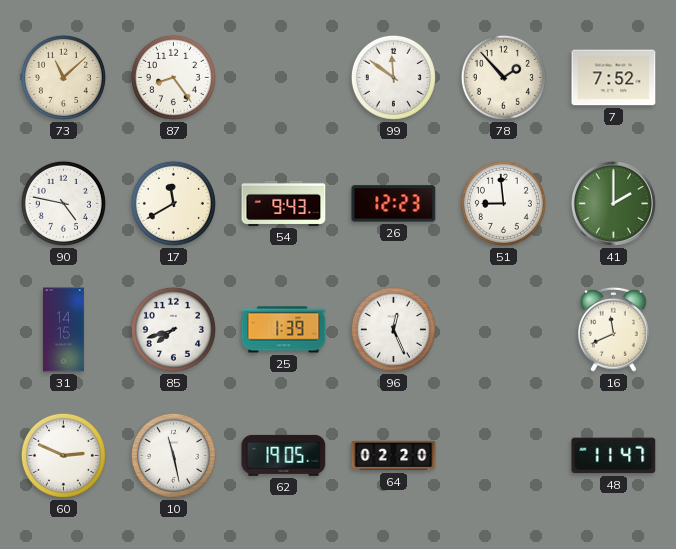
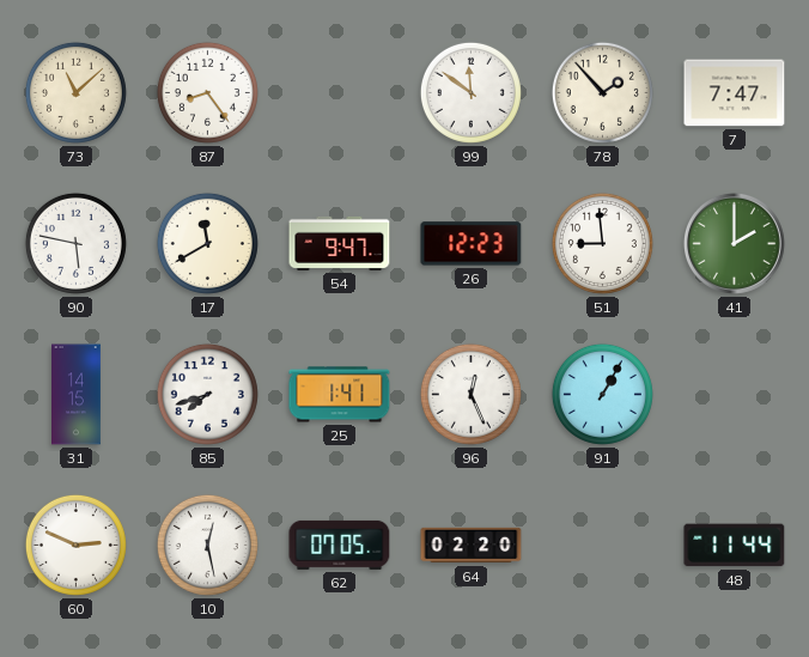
7: 7:52 -> 7:47 (735, 93)
90: 4:47 -> 5:47 (75, 243)
54: 9:43 -> 9:47 (340, 243)
25: 1:39 -> 1:41 (340, 395)
91: none -> 1:05 (602, 394)
16: 11:41 -> none (614, 329)
10: 11:28 -> 12:28 (207, 545)
62: 19:05 -> 07:05 (340, 545)
48: 11:47 -> 11:44 (735, 546)
